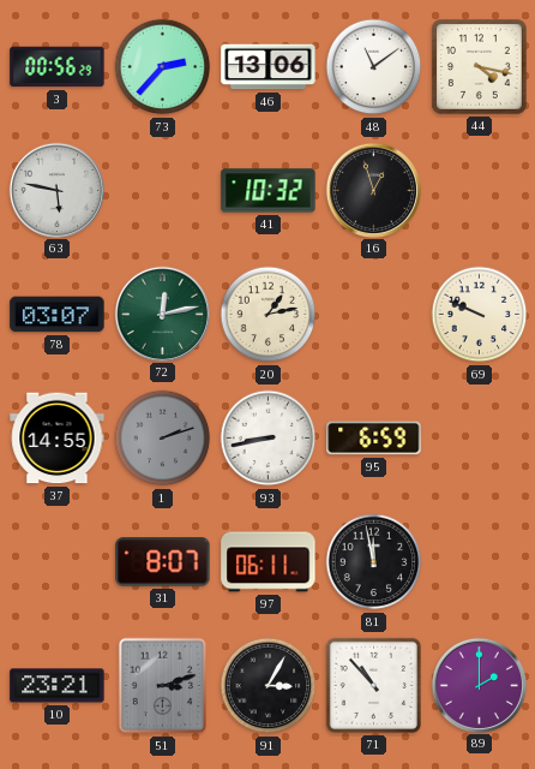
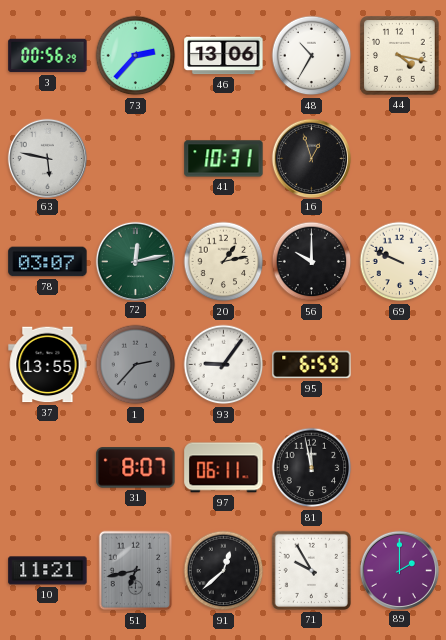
48: 11:09 -> 10:35 (312, 56)
41: 10:32 -> 10:31 (224, 159)
56: none -> 10:00 (312, 262)
37: 14:55 -> 13:55 (48, 365)
1: 2:12 -> 2:37 (136, 365)
93: 8:43 -> 9:06 (224, 365)
10: 23:21 -> 11:21 (48, 571)
51: 3:12 -> 6:43 (136, 571)
91: 3:05 -> 12:38 (224, 571)
71: 10:53 -> 9:55 (311, 570)
